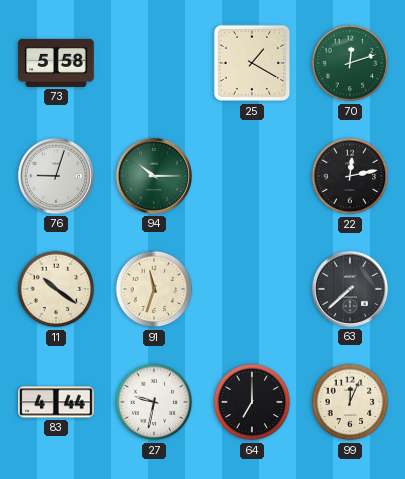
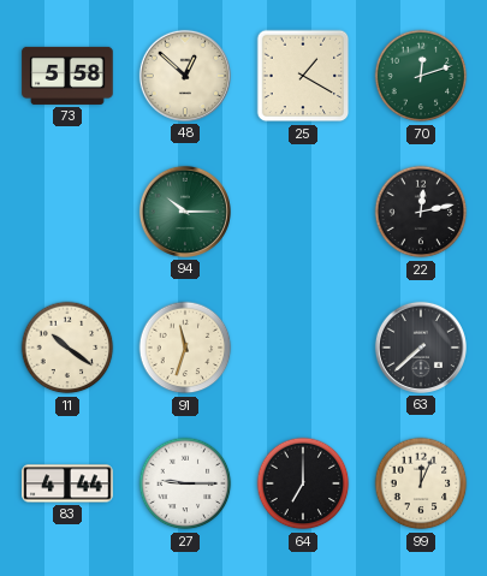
48: none -> 12:52 (185, 76)
76: 9:03 -> none (56, 176)
27: 9:32 -> 9:15 (185, 483)
